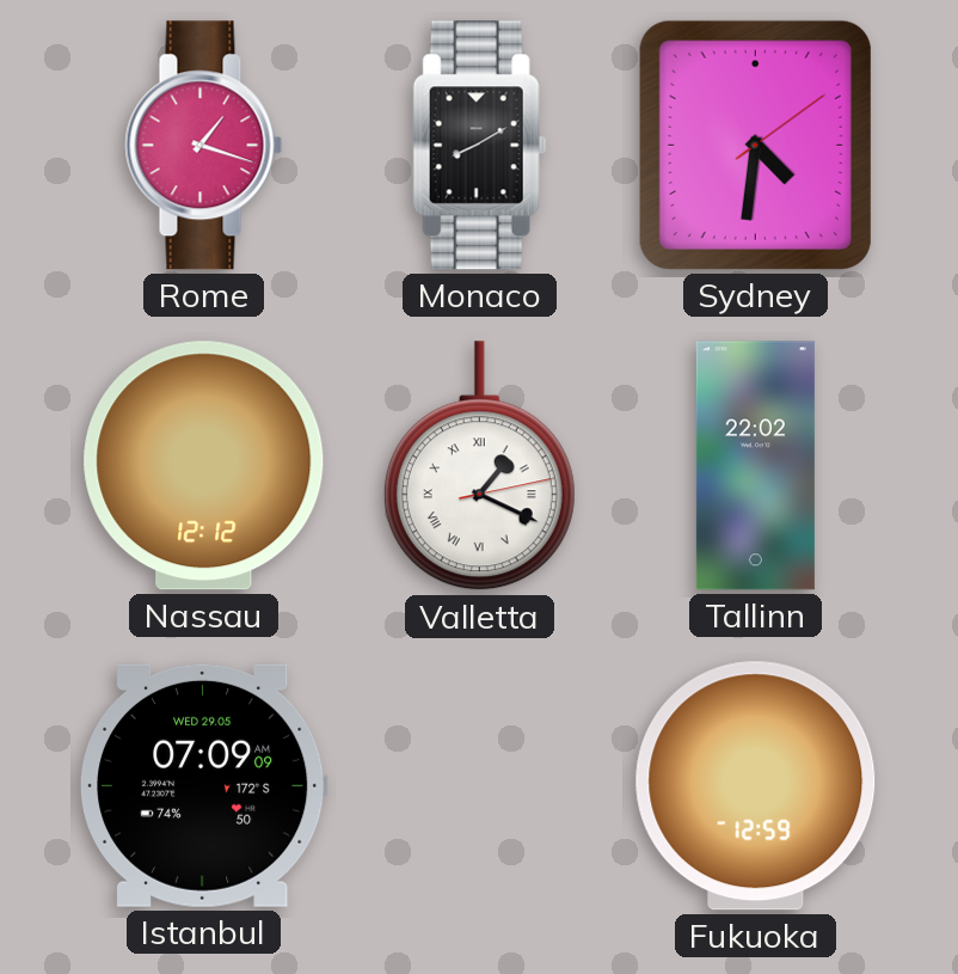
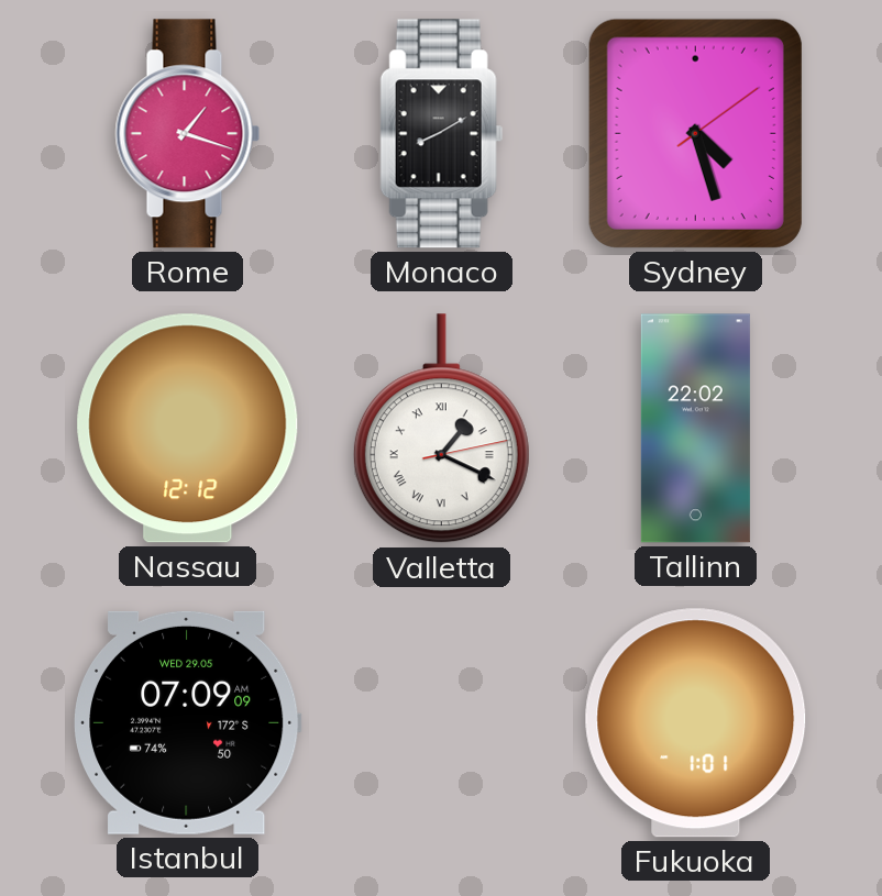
Sydney: 4:31 -> 4:27 (695, 133)
Fukuoka: 12:59 -> 1:01 (696, 723)
